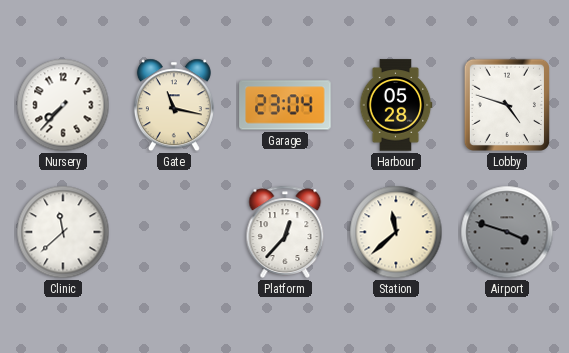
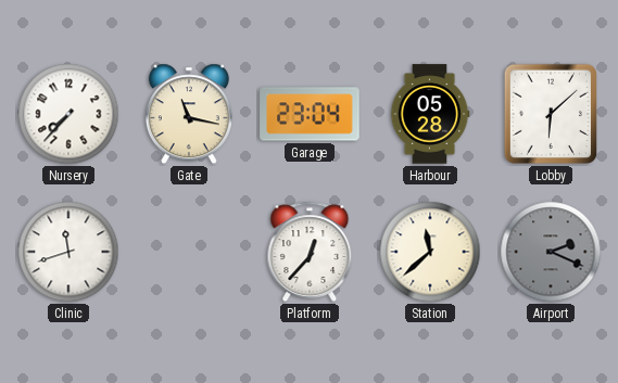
Lobby: 4:48 -> 6:08 (551, 114)
Clinic: 11:38 -> 11:42 (68, 252)
Airport: 3:48 -> 2:19 (551, 252)
